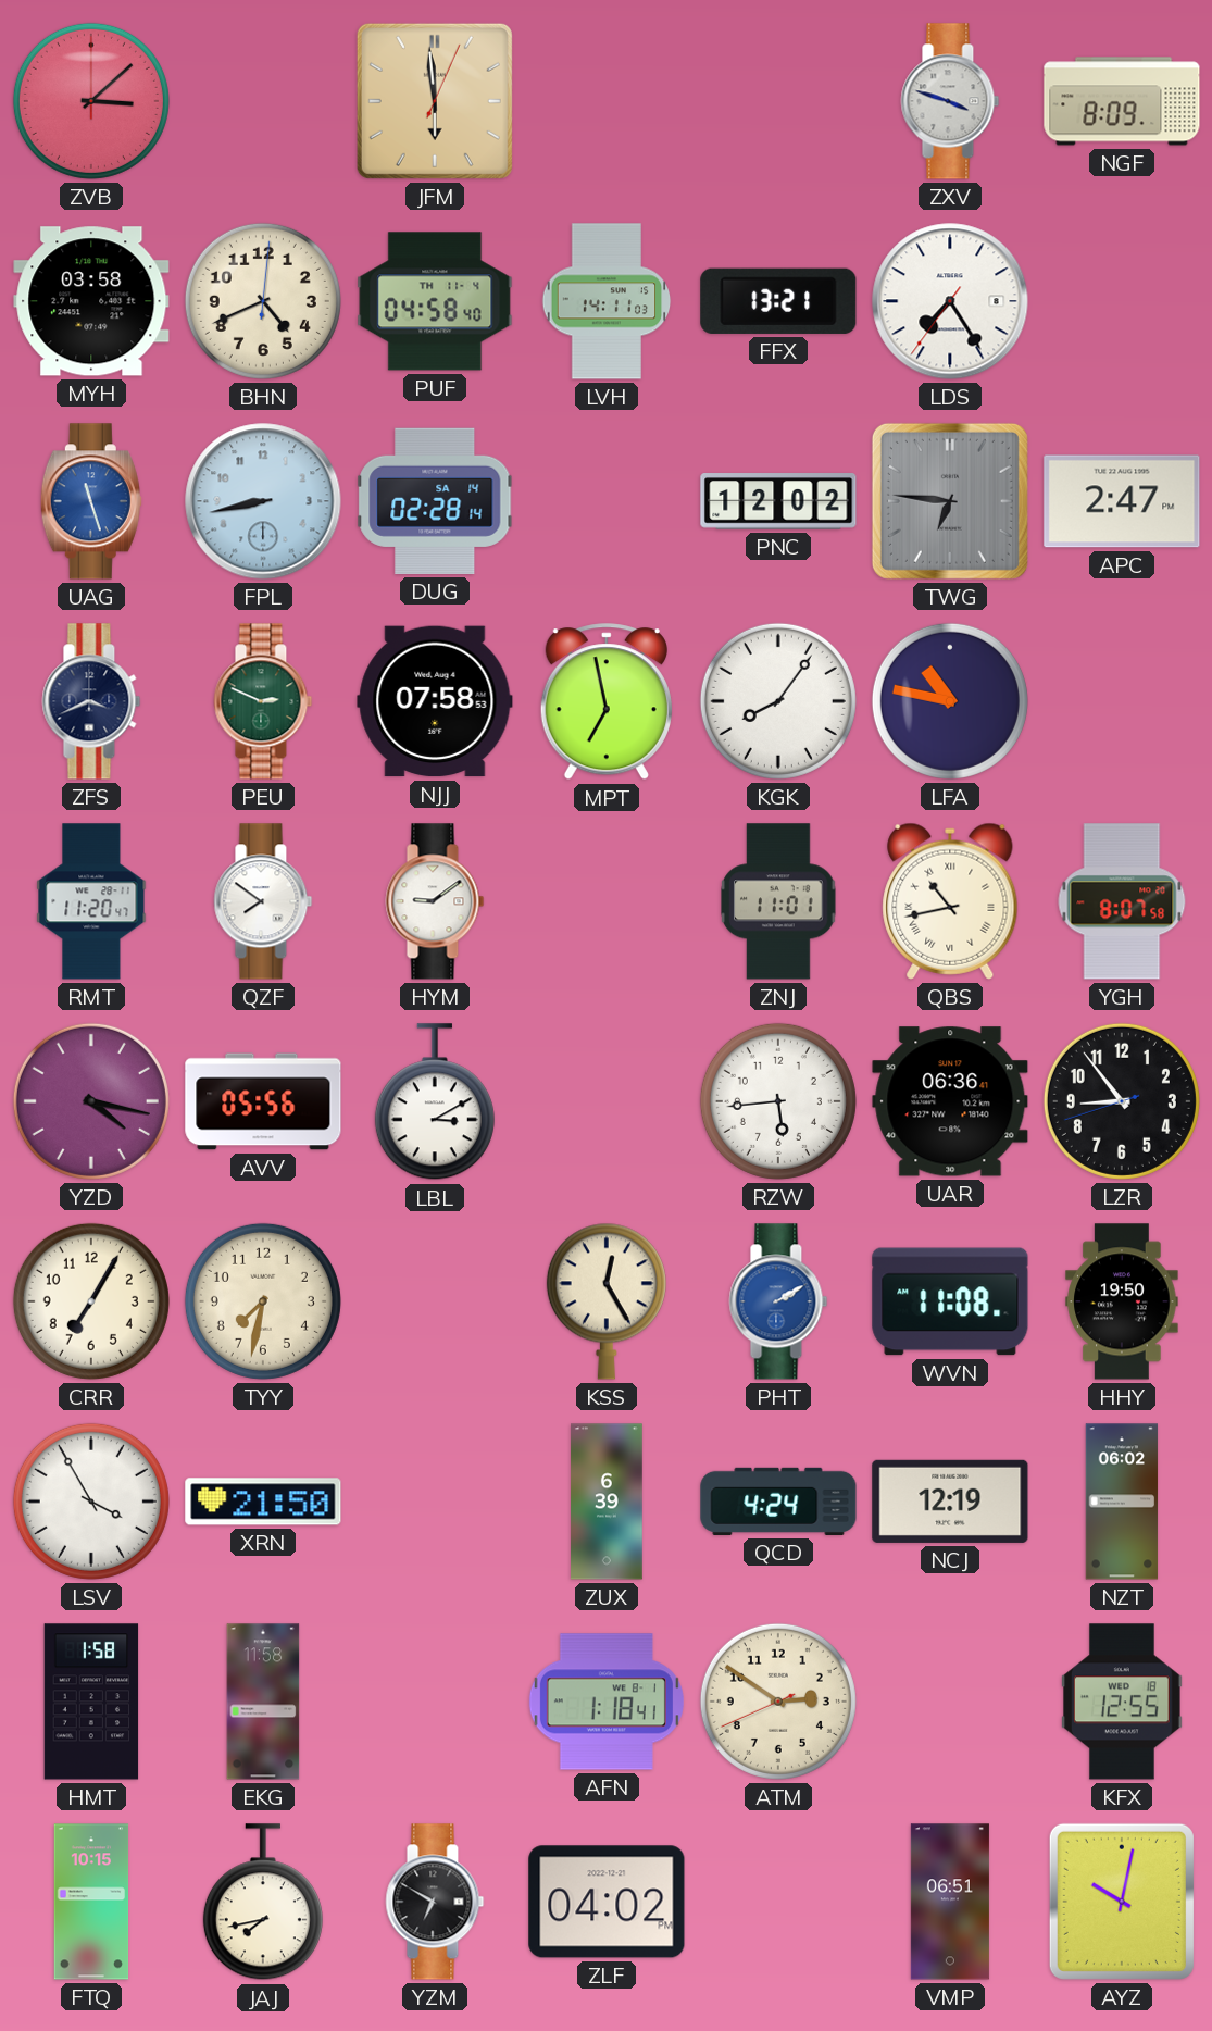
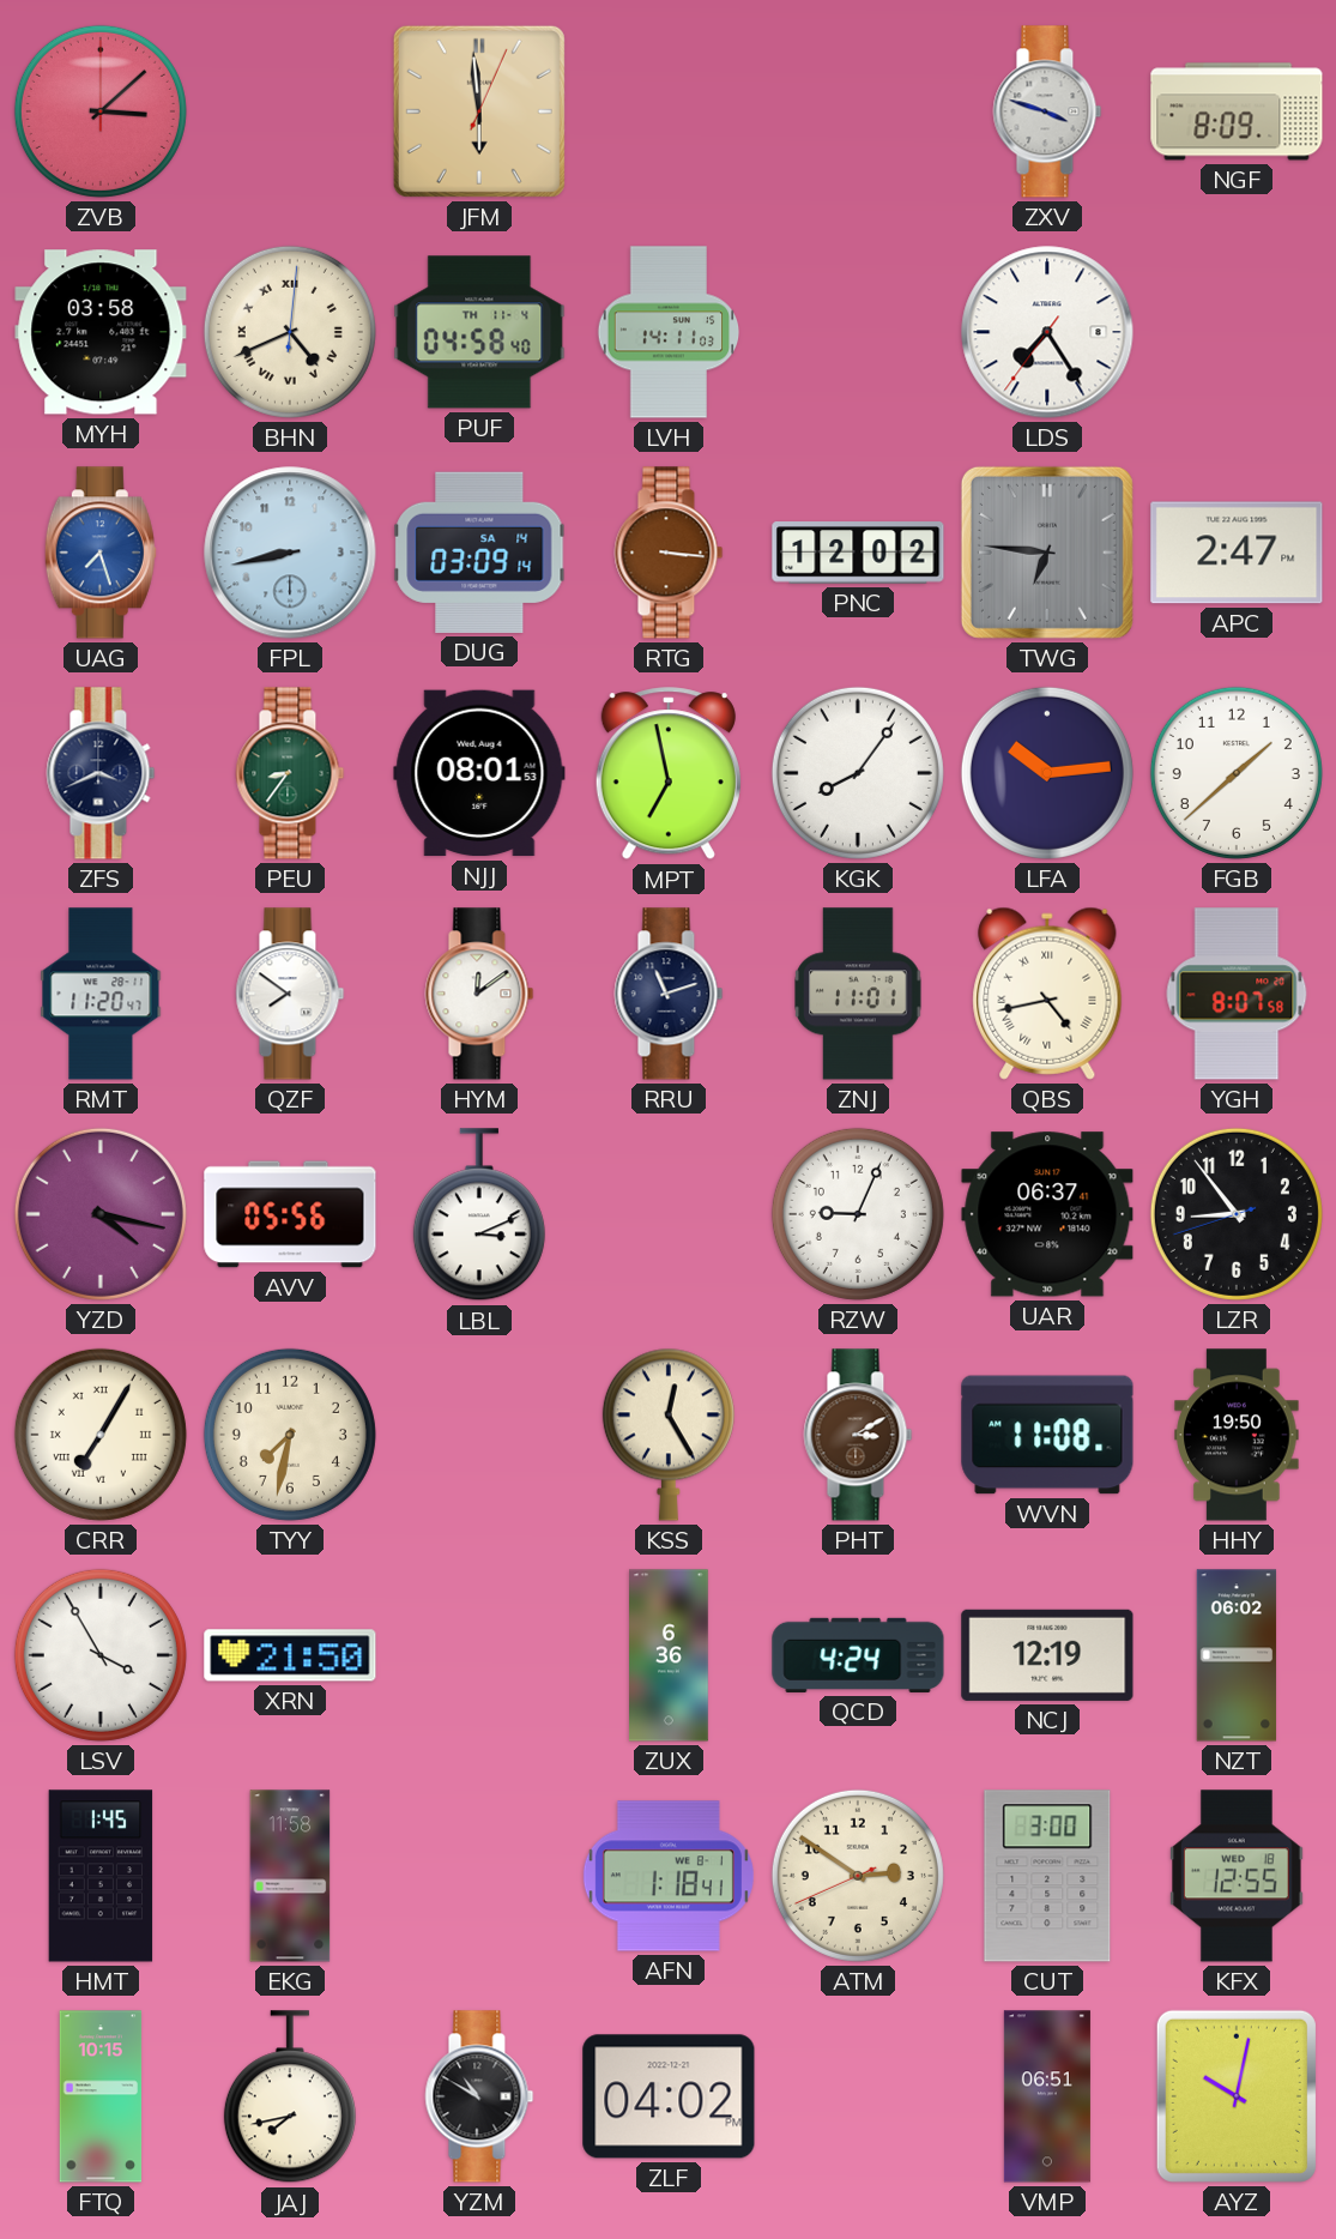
BHN numerals: Arabic -> Roman (290, 332)
FFX: 13:21 -> none (778, 301)
UAG: 11:27 -> 7:27 (101, 553)
DUG: 02:28 -> 03:09 (479, 553)
RTG: none -> 3:16 (669, 553)
PEU: 2:49 -> 8:36 (290, 773)
NJJ: 07:58 -> 08:01 (479, 773)
LFA: 10:47 -> 10:14 (1047, 773)
FGB: none -> 1:38 (1237, 773)
HYM: 9:09 -> 12:09 (479, 994)
RRU: none -> 11:12 (669, 994)
QBS: 10:43 -> 4:43 (1047, 994)
LBL: 3:10 -> 3:11 (479, 1215)
RZW: 5:44 -> 9:04 (858, 1214)
UAR: 06:36 -> 06:37 (1047, 1214)
CRR numerals: Arabic -> Roman (101, 1435)
PHT: 2:10 -> 3:10 (858, 1435)
PHT dial: blue -> brown (858, 1435)
ZUX: 6:39 -> 6:36 (670, 1655)
HMT: 1:58 -> 1:45 (101, 1876)
CUT: none -> 3:00 (1047, 1876)
YZM: 6:50 -> 10:50 (479, 2096)
